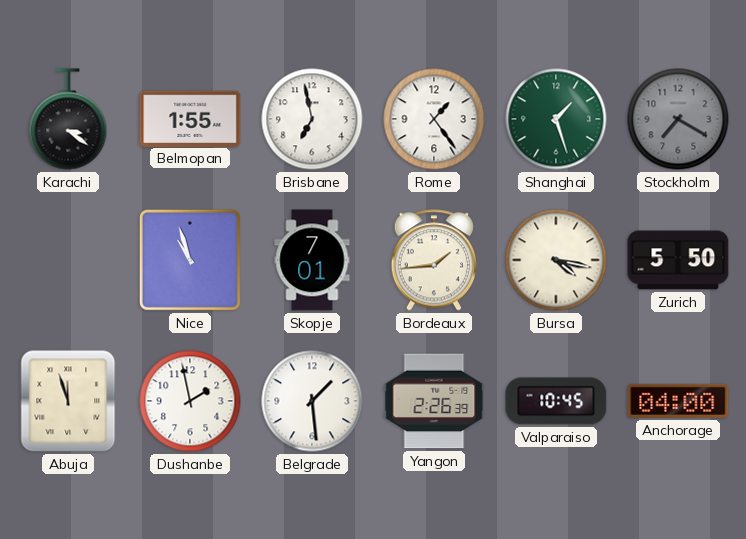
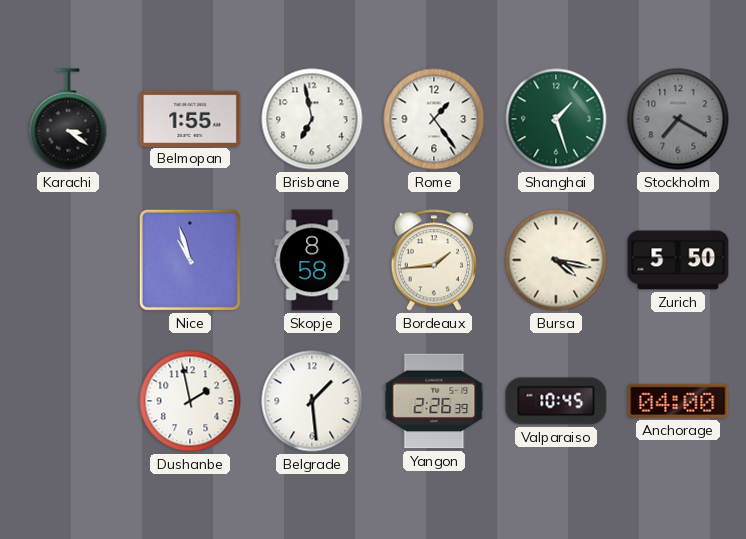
Skopje: 7:01 -> 8:58 (312, 260)
Abuja: 11:57 -> none (68, 401)
